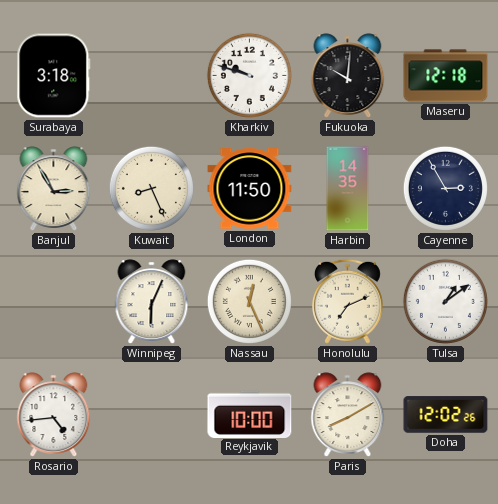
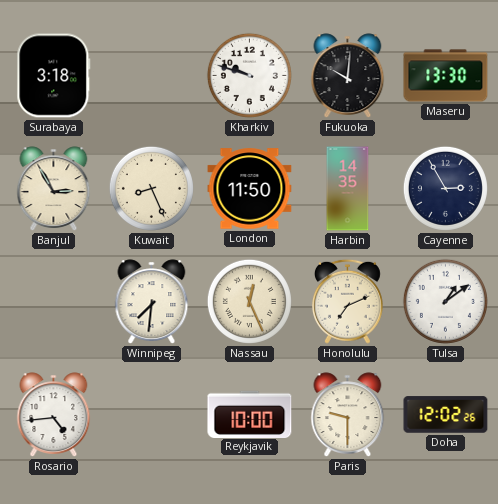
Maseru: 12:18 -> 13:30 (446, 76)
Winnipeg: 6:04 -> 7:31 (152, 302)
Paris: 8:10 -> 9:30 (348, 415)
